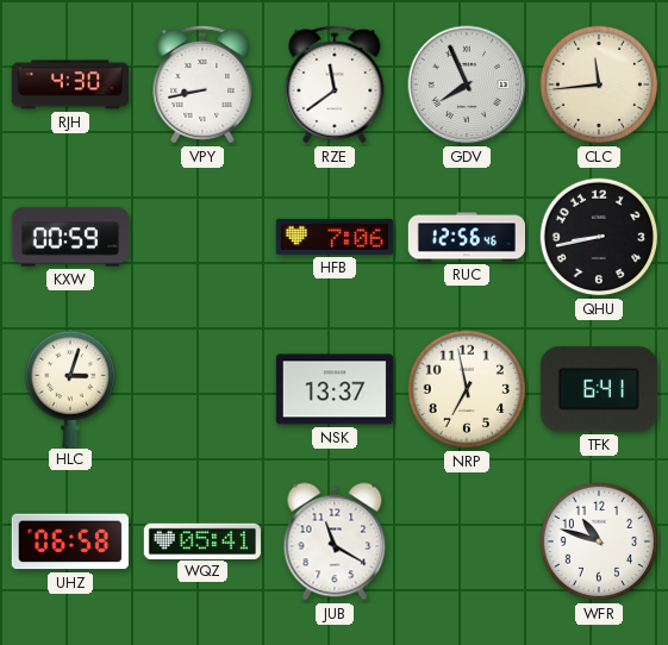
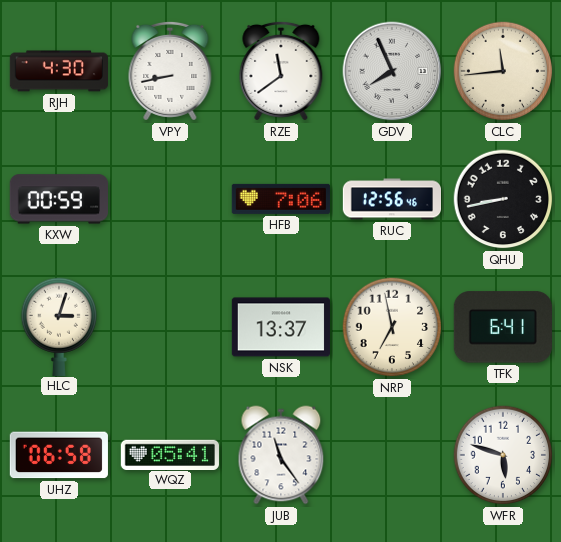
JUB: 11:20 -> 11:24 (281, 455)
WFR: 10:48 -> 5:48 (503, 455)
